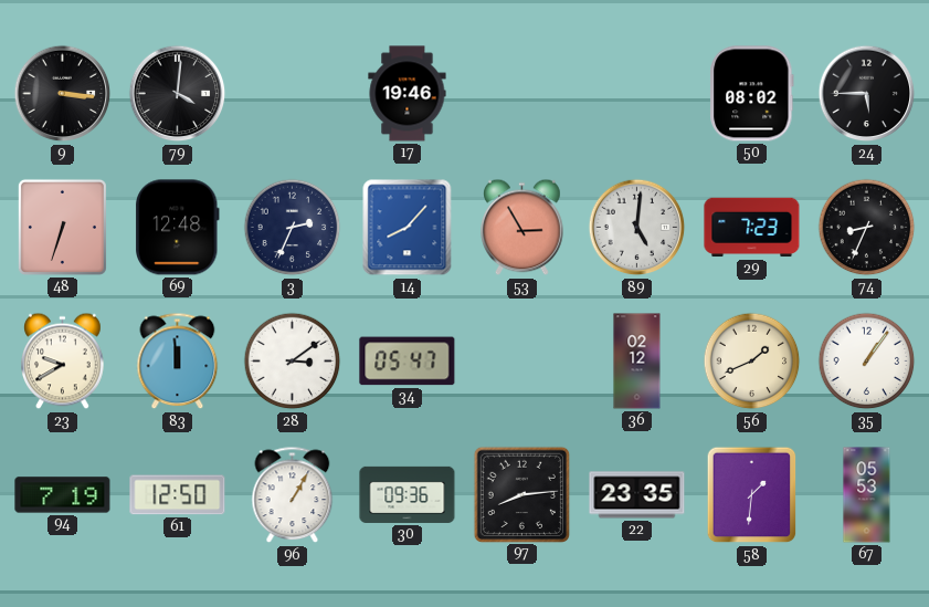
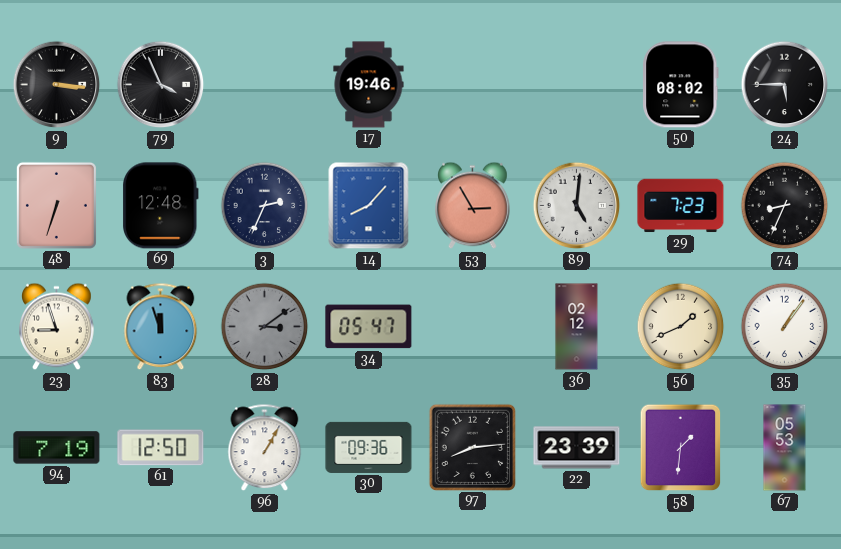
79: 4:01 -> 3:56 (161, 85)
23: 9:40 -> 8:57 (57, 327)
83: 11:59 -> 11:57 (161, 327)
28 dial: white -> grey (265, 327)
22: 23:35 -> 23:39 (577, 448)
